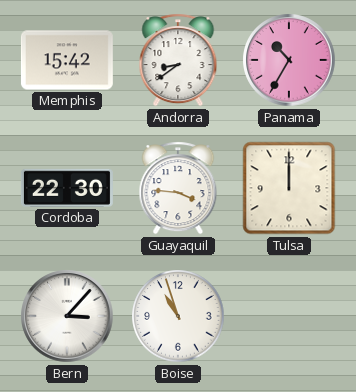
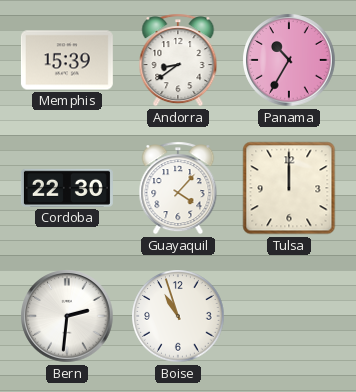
Memphis: 15:42 -> 15:39 (67, 60)
Guayaquil: 3:46 -> 4:07 (178, 188)
Bern: 3:07 -> 2:31 (67, 316)
